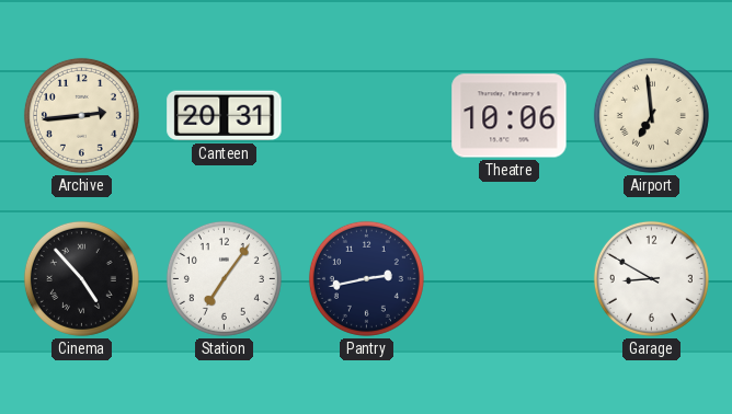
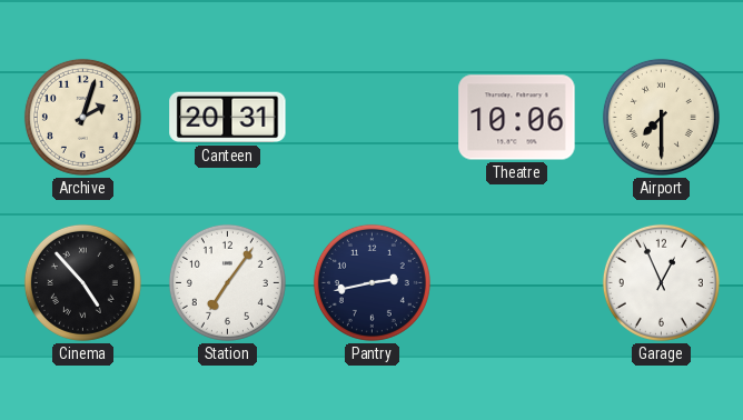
Archive: 2:44 -> 2:03 (82, 117)
Airport: 6:59 -> 7:30 (661, 117)
Garage: 8:50 -> 12:56 (661, 282)
